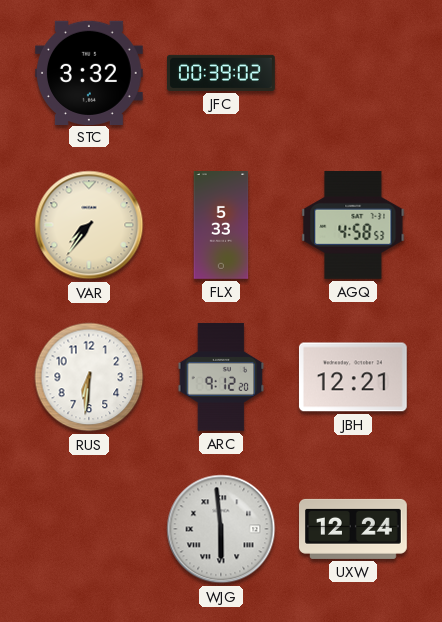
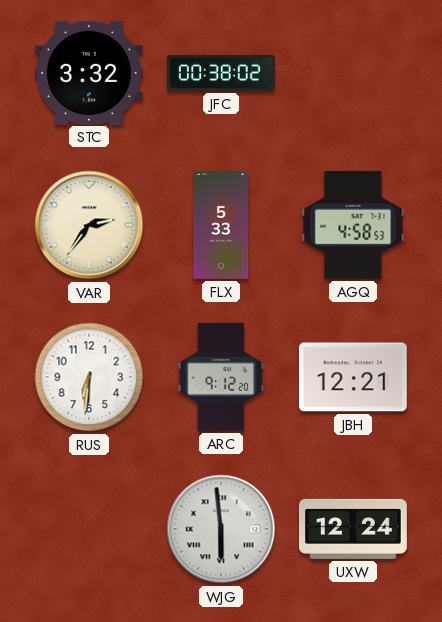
JFC: 00:39 -> 00:38 (222, 73)
VAR: 7:36 -> 2:36 (89, 225)
